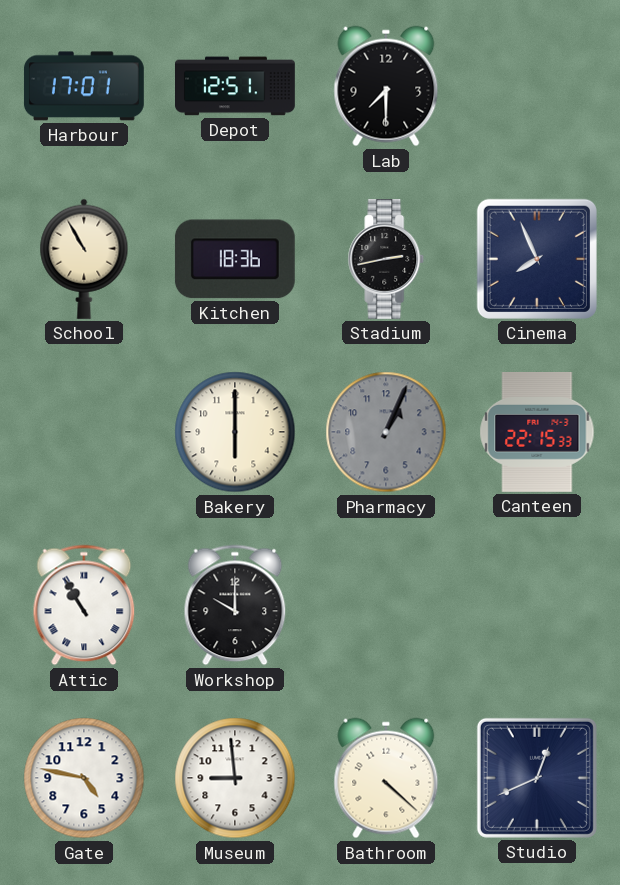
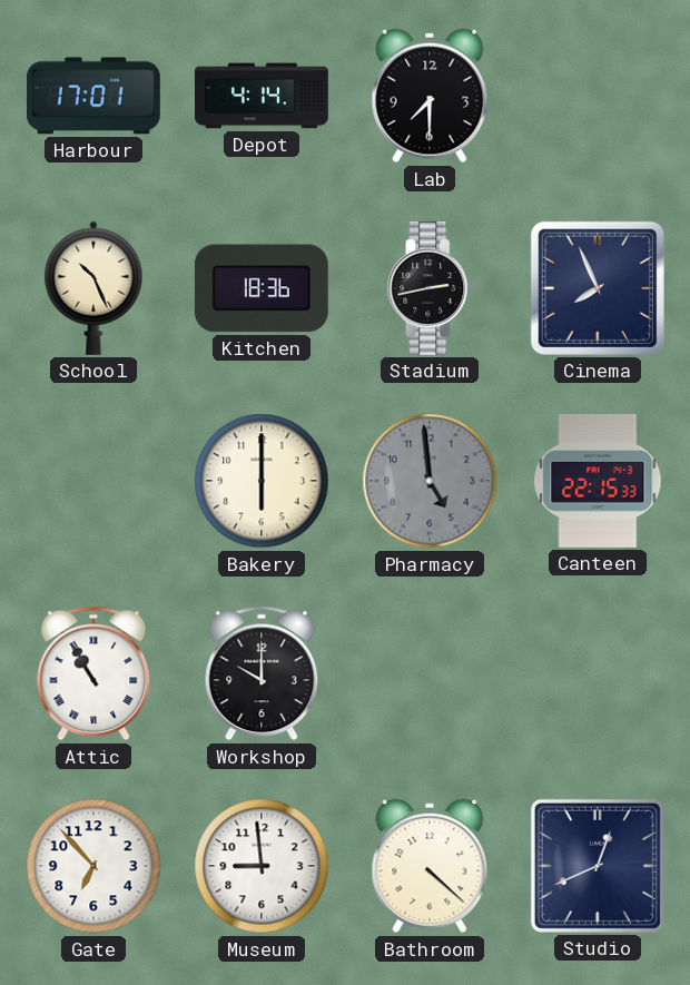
Depot: 12:51 -> 4:14 (263, 96)
School: 10:55 -> 10:26 (93, 288)
Pharmacy: 1:04 -> 4:59 (430, 481)
Gate: 4:47 -> 6:53 (93, 866)
